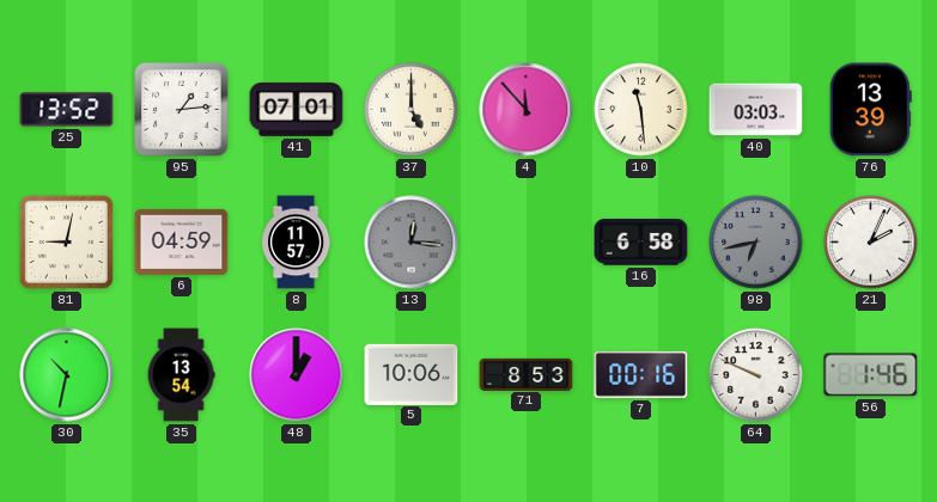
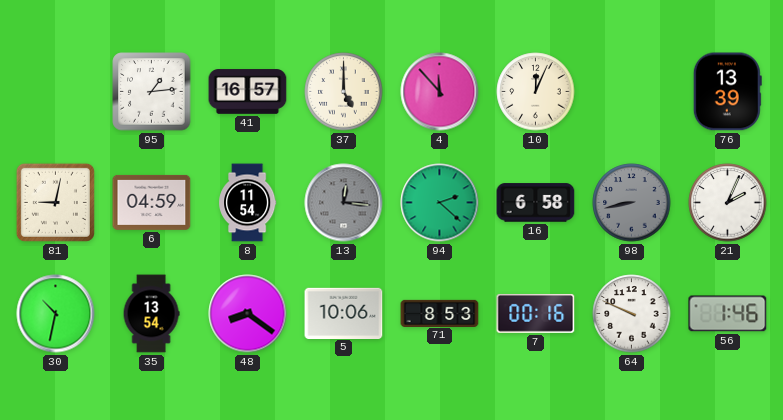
25: 13:52 -> none (67, 110)
41: 07:01 -> 16:57 (248, 92)
10: 11:29 -> 12:04 (536, 92)
40: 03:03 -> none (756, 110)
8: 11:57 -> 11:54 (248, 203)
94: none -> 2:22 (440, 203)
98: 6:43 -> 8:43 (632, 203)
48: 1:00 -> 8:21 (248, 314)
